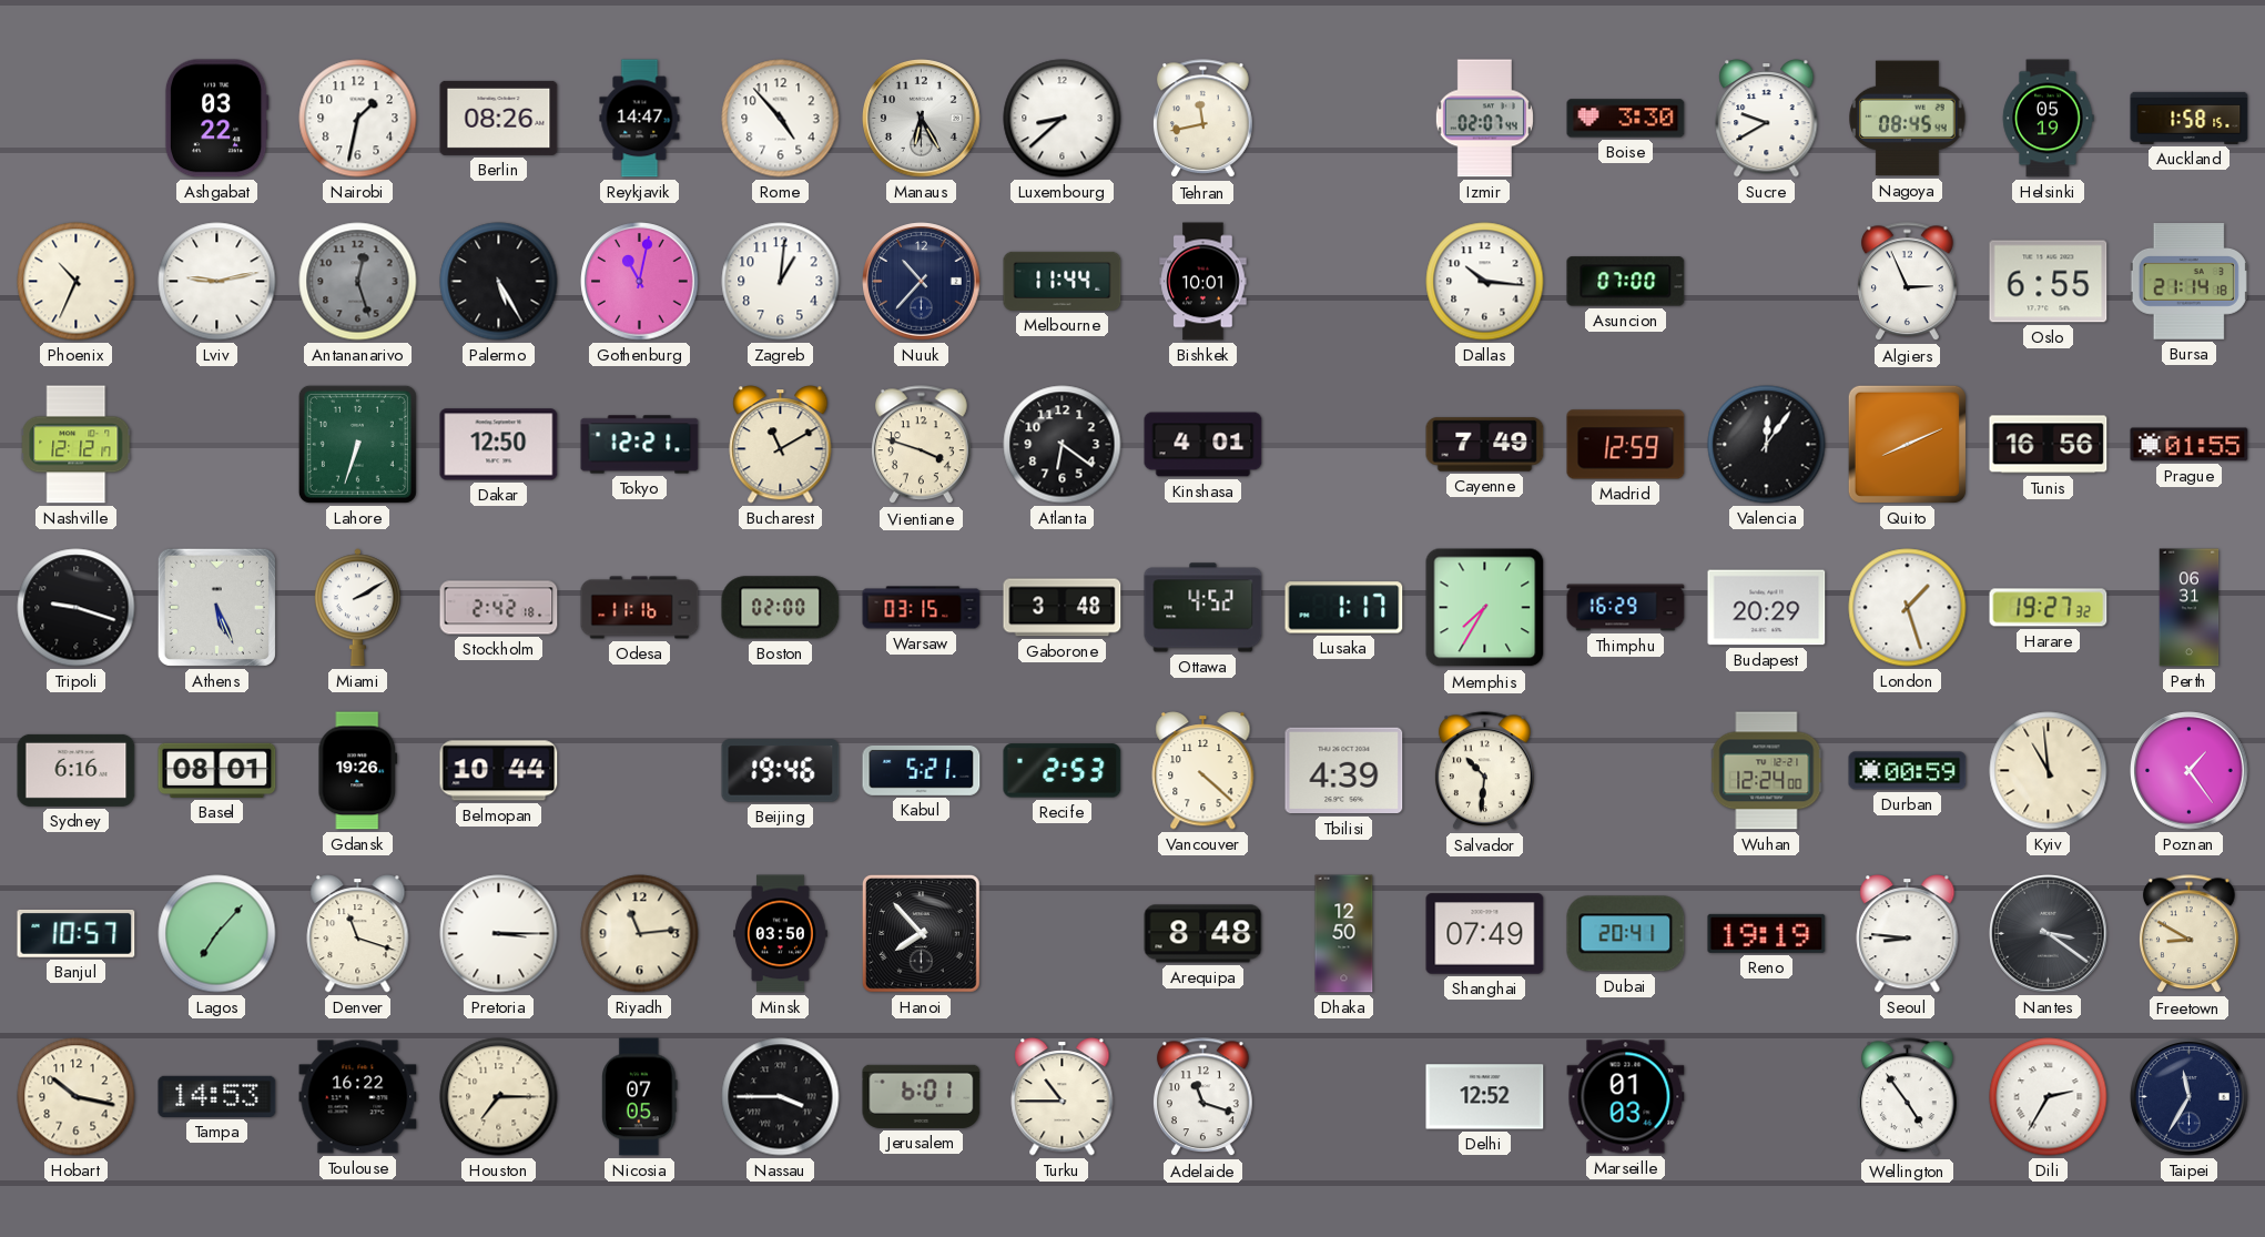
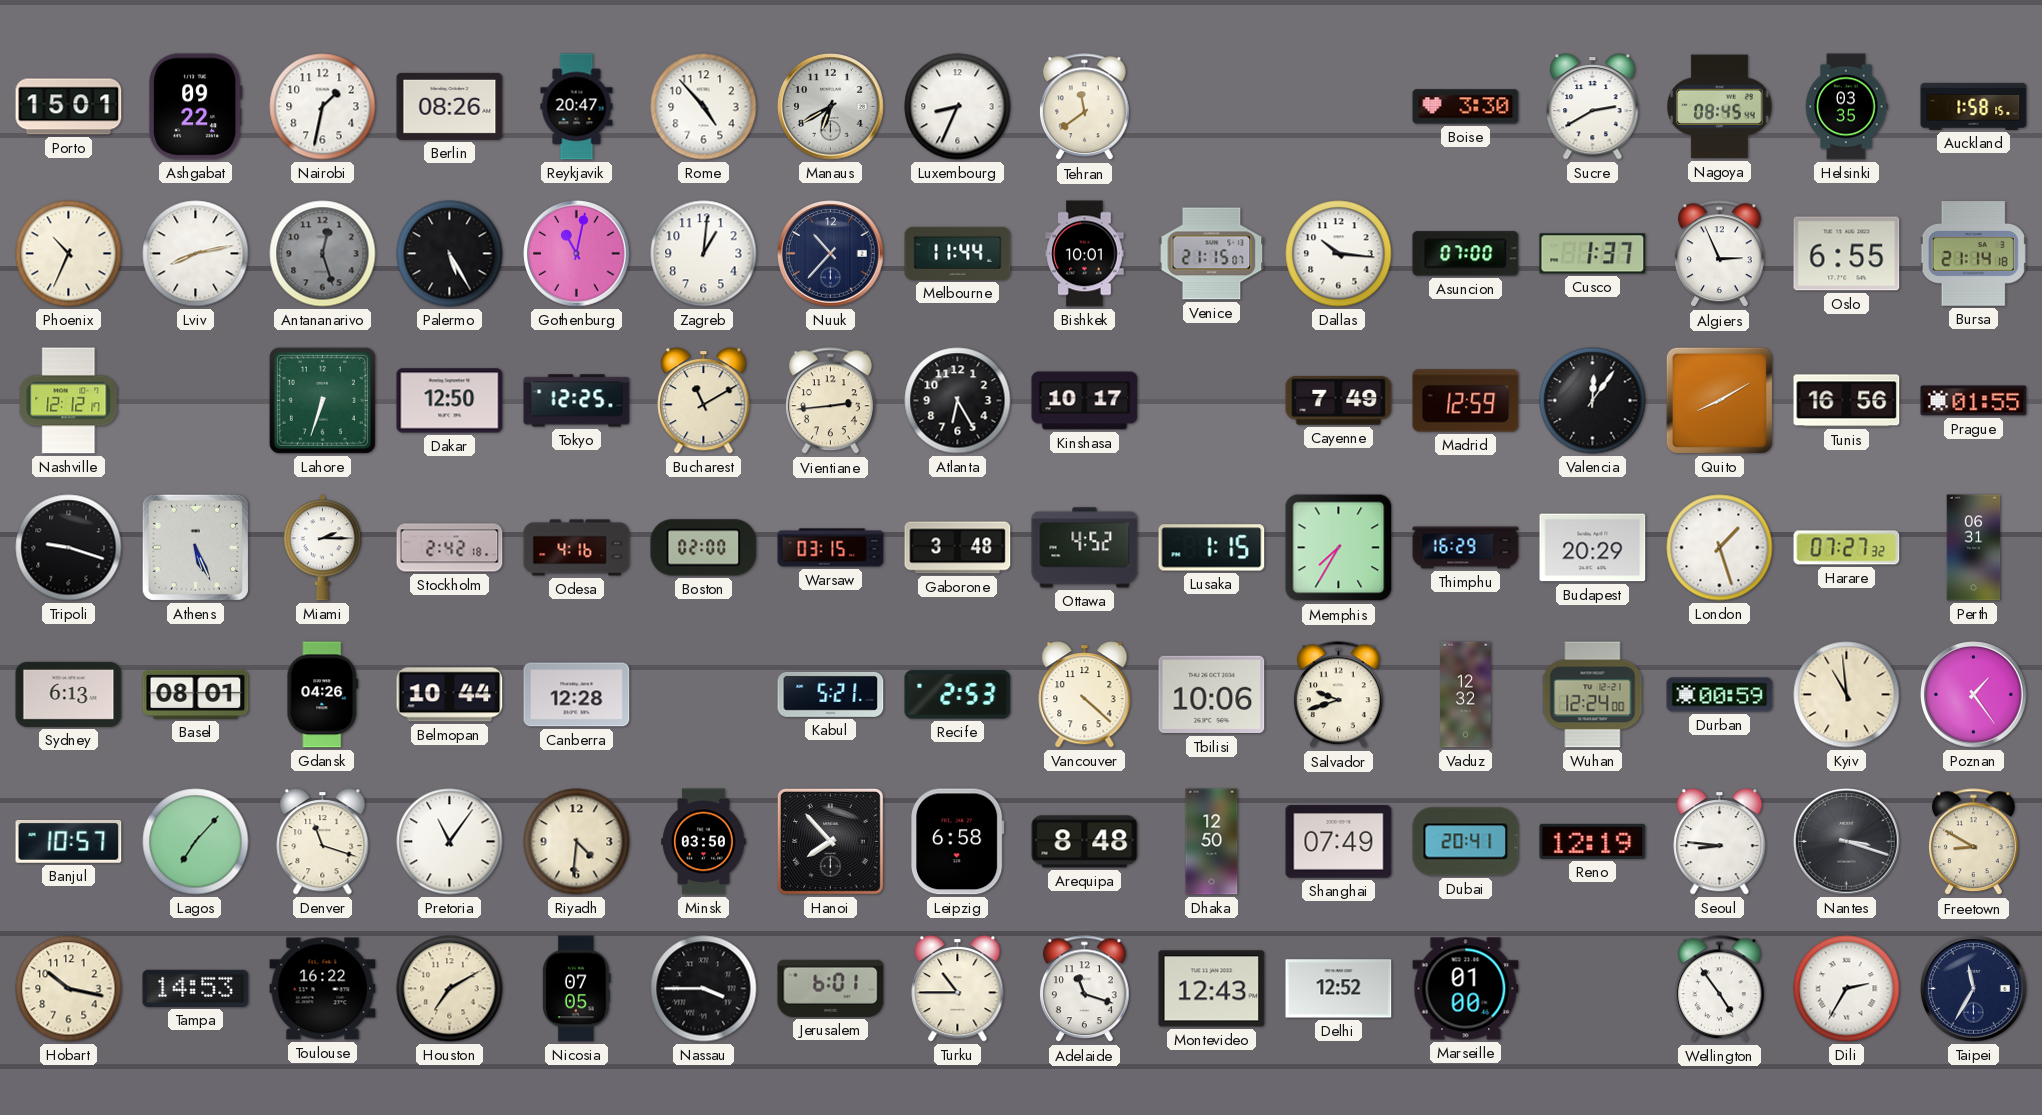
Porto: none -> 15:01 (69, 107)
Ashgabat: 03:22 -> 09:22 (195, 107)
Reykjavik: 14:47 -> 20:47 (577, 107)
Manaus: 6:25 -> 6:40 (831, 107)
Luxembourg: 8:38 -> 8:34 (958, 107)
Tehran: 11:43 -> 11:39 (1085, 107)
Izmir: 02:07 -> none (1484, 119)
Sucre: 9:40 -> 2:40 (1593, 107)
Helsinki: 05:19 -> 03:35 (1846, 107)
Lviv: 9:13 -> 8:13 (196, 254)
Venice: none -> 21:15 (1212, 254)
Cusco: none -> 1:37 (1593, 254)
Tokyo: 12:21 -> 12:25 (577, 401)
Vientiane: 3:48 -> 2:44 (831, 401)
Atlanta: 6:21 -> 6:25 (958, 401)
Kinshasa: 4:01 -> 10:17 (1085, 401)
Quito: 8:11 -> 8:10 (1719, 400)
Miami: 2:10 -> 2:15 (322, 548)
Odesa: 11:16 -> 4:16 (577, 548)
Lusaka: 1:17 -> 1:15 (1212, 548)
Harare: 19:27 -> 07:27 (1847, 548)
Sydney: 6:16 -> 6:13 (69, 694)
Gdansk: 19:26 -> 04:26 (323, 695)
Canberra: none -> 12:28 (577, 695)
Beijing: 19:46 -> none (781, 771)
Tbilisi: 4:39 -> 10:06 (1212, 695)
Salvador: 10:31 -> 9:42 (1339, 695)
Vaduz: none -> 12:32 (1466, 695)
Pretoria: 3:15 -> 11:06 (450, 842)
Riyadh: 11:14 -> 4:31 (577, 842)
Leipzig: none -> 6:58 (958, 842)
Reno: 19:19 -> 12:19 (1593, 841)
Nantes: 3:21 -> 3:18 (1847, 842)
Houston: 7:15 -> 7:10 (450, 989)
Montevideo: none -> 12:43 (1212, 989)
Marseille: 01:03 -> 01:00 (1466, 989)
